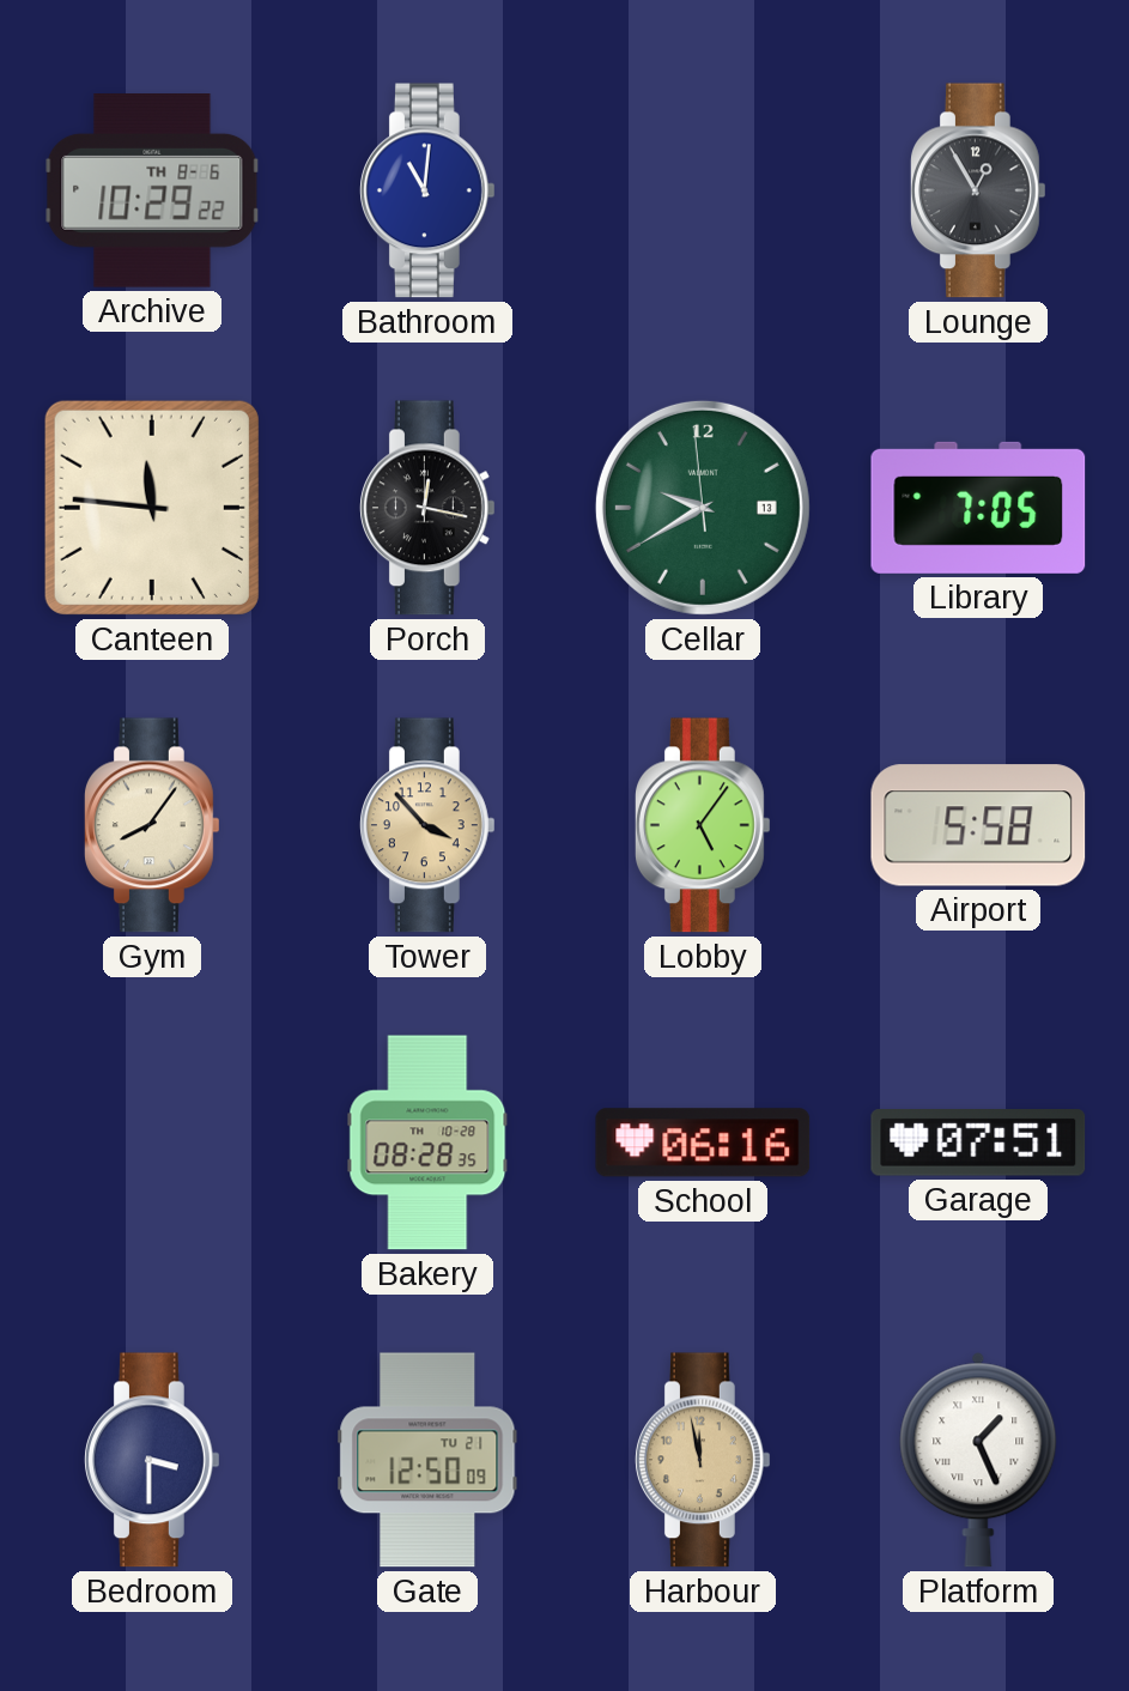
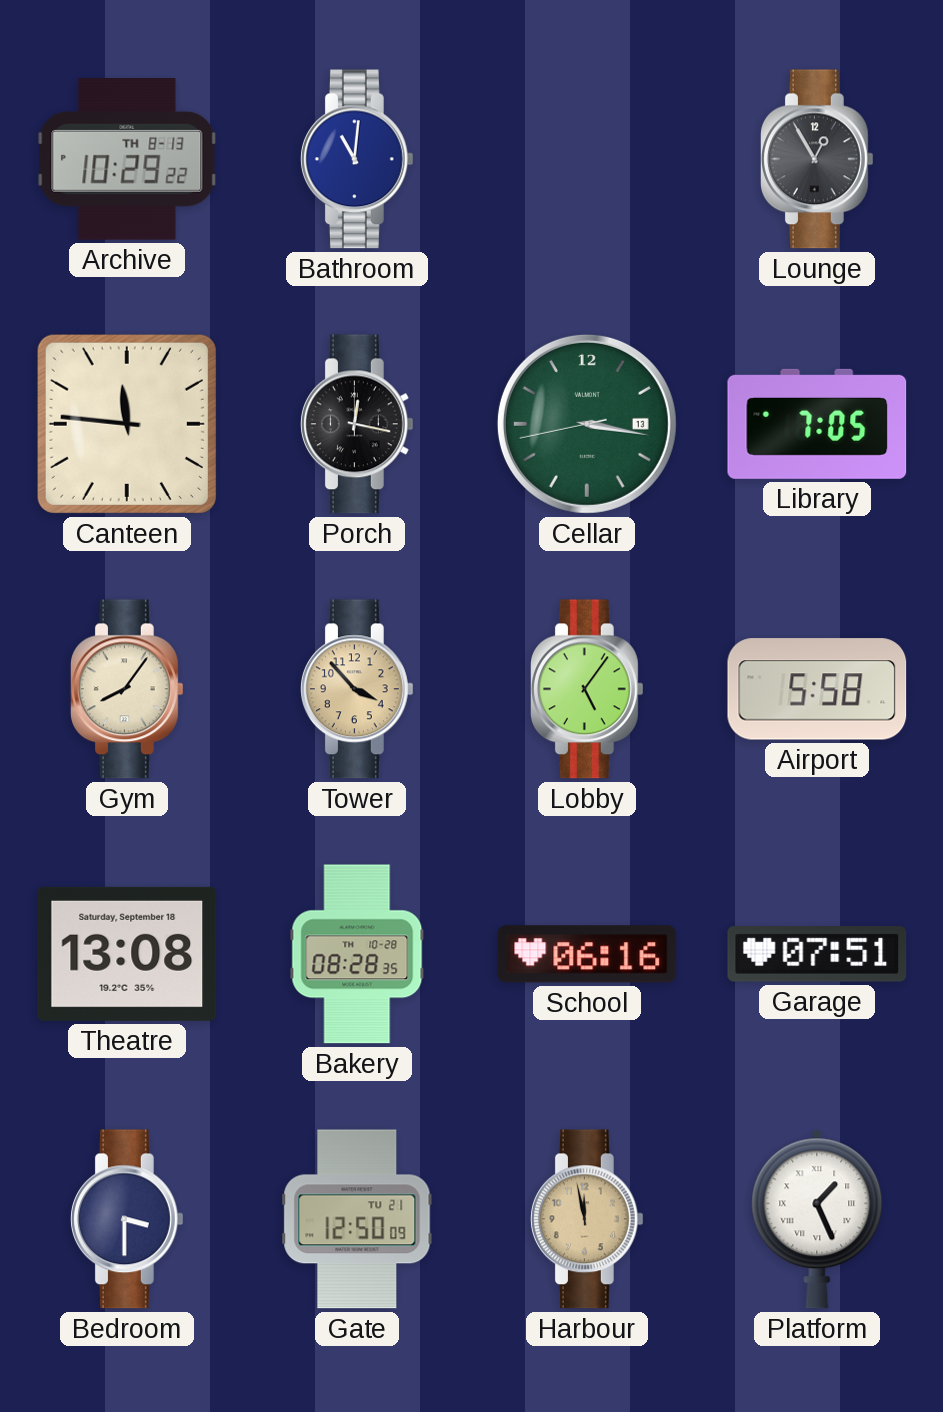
Archive date: TH 8-6 -> TH 8-13 (127, 160)
Cellar: 9:39 -> 3:16 (587, 424)
Theatre: none -> 13:08 (127, 954)
